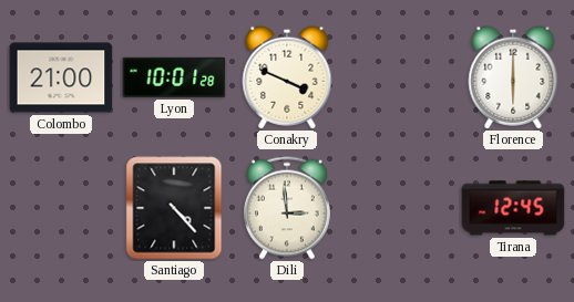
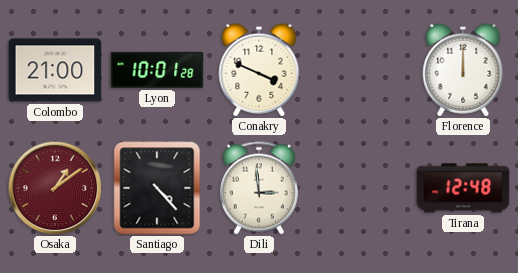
Florence: 6:00 -> 12:00 (463, 70)
Osaka: none -> 1:09 (55, 188)
Tirana: 12:45 -> 12:48 (463, 188)
